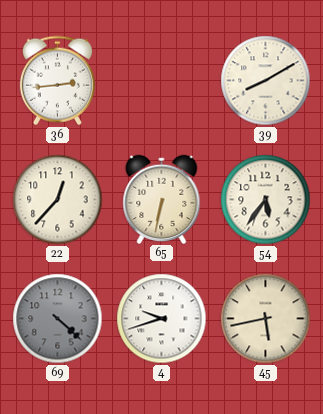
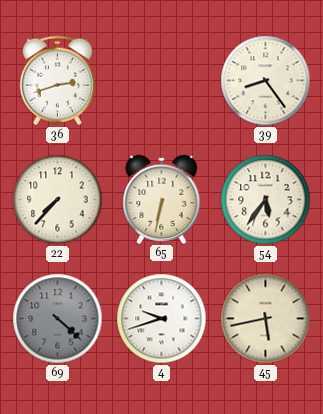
36: 2:44 -> 2:42 (57, 81)
39: 8:10 -> 8:24 (266, 81)
22: 12:37 -> 7:37 (58, 200)
